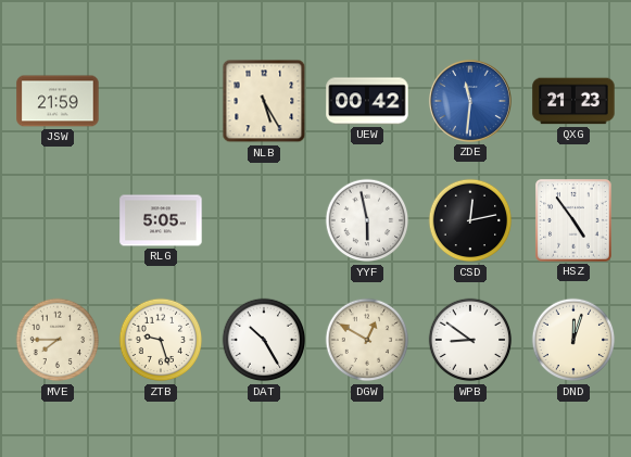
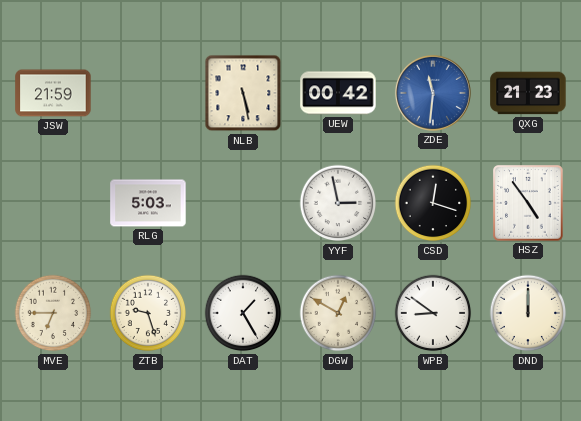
NLB: 5:25 -> 5:28 (243, 93)
RLG: 5:05 -> 5:03 (148, 203)
YYF: 5:58 -> 2:58 (338, 203)
CSD: 12:13 -> 12:18 (433, 203)
MVE: 7:45 -> 6:45 (53, 313)
DAT: 10:25 -> 1:25 (243, 313)
DND: 12:03 -> 12:00 (528, 313)
